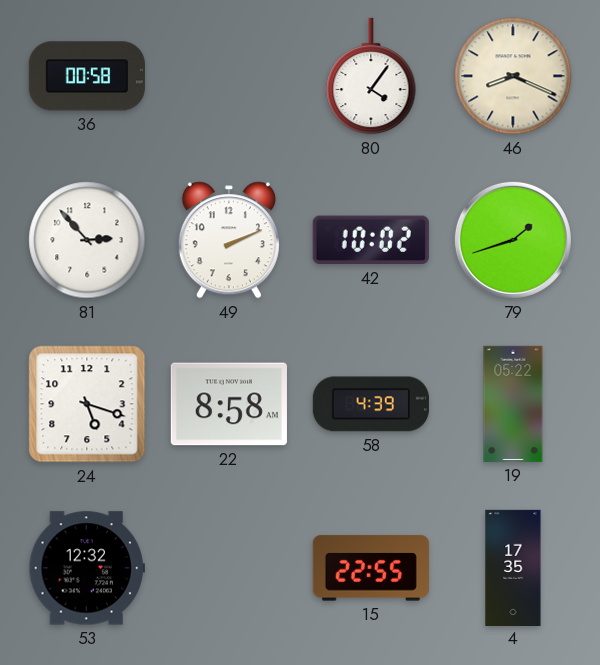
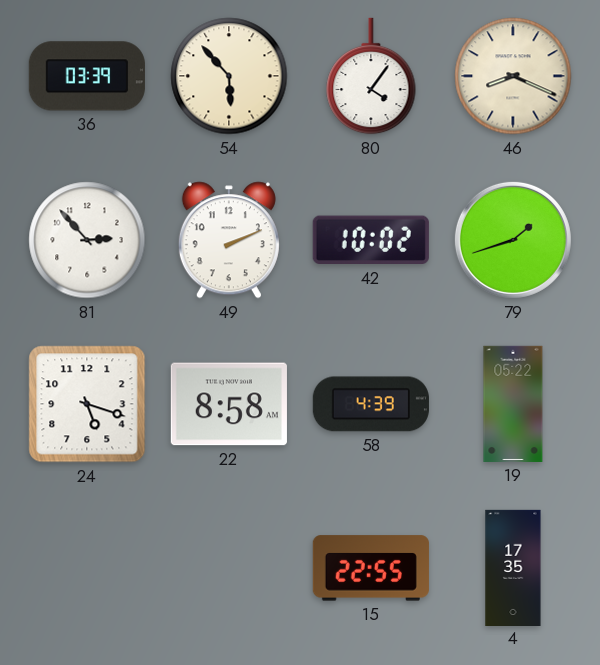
36: 00:58 -> 03:39 (87, 76)
54: none -> 5:53 (229, 76)
53: 12:32 -> none (87, 568)
